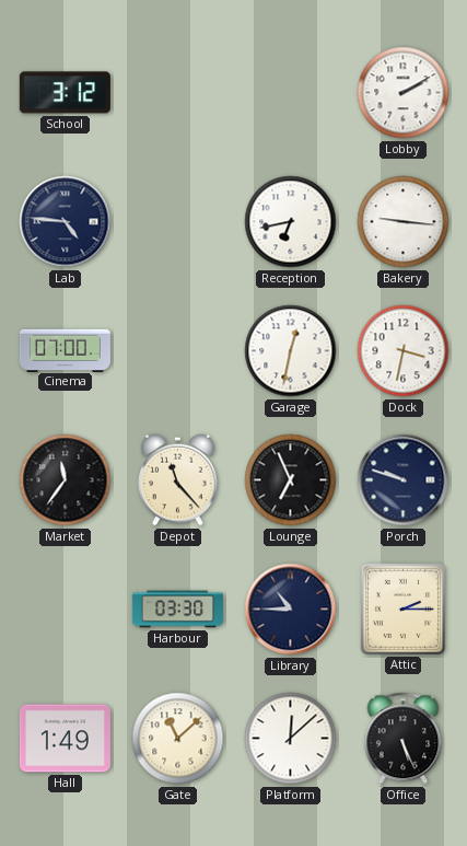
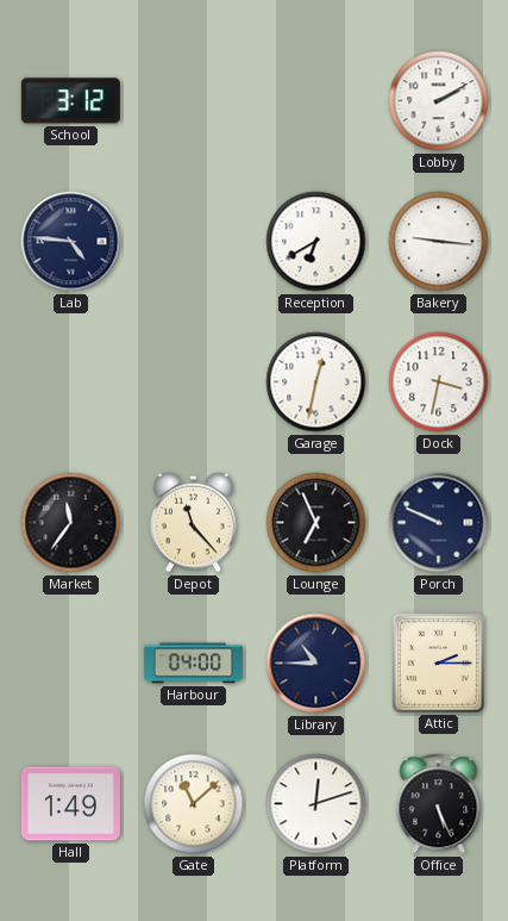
Reception: 6:43 -> 6:40 (316, 242)
Cinema: 07:00 -> none (65, 350)
Porch: 9:48 -> 9:49 (439, 523)
Harbour: 03:30 -> 04:00 (193, 664)
Platform: 12:08 -> 12:12 (316, 804)
